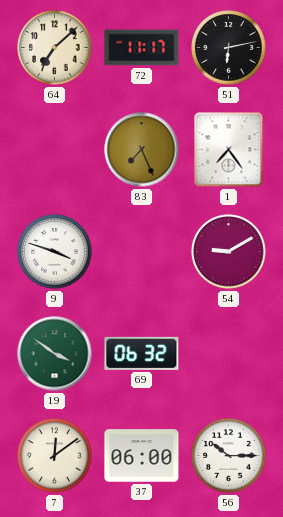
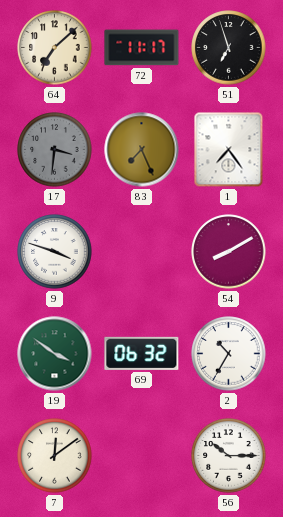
51: 6:13 -> 6:57 (229, 48)
17: none -> 3:31 (55, 150)
54: 9:10 -> 8:10 (229, 252)
2: none -> 10:35 (229, 354)
37: 06:00 -> none (142, 456)
